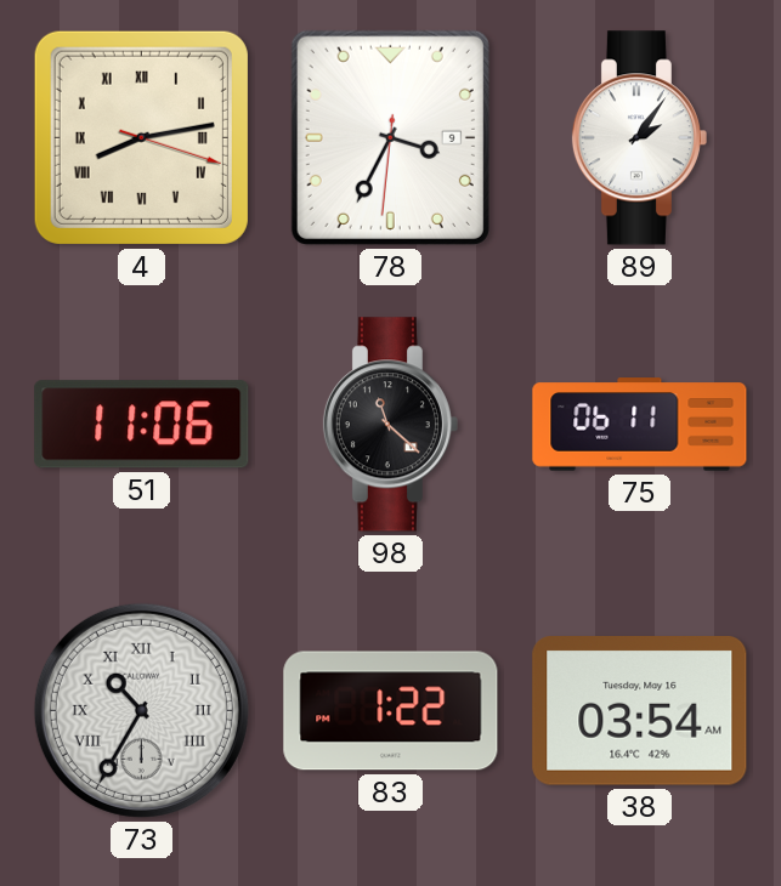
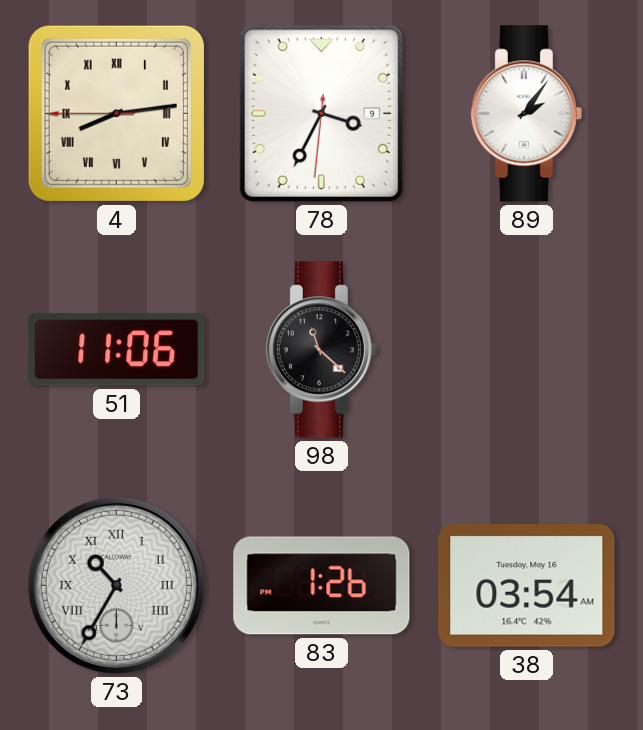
4: 8:13:18 -> 8:13:45 (116, 113)
75: 06:11 -> none (640, 425)
83: 1:22 -> 1:26 (322, 586)
